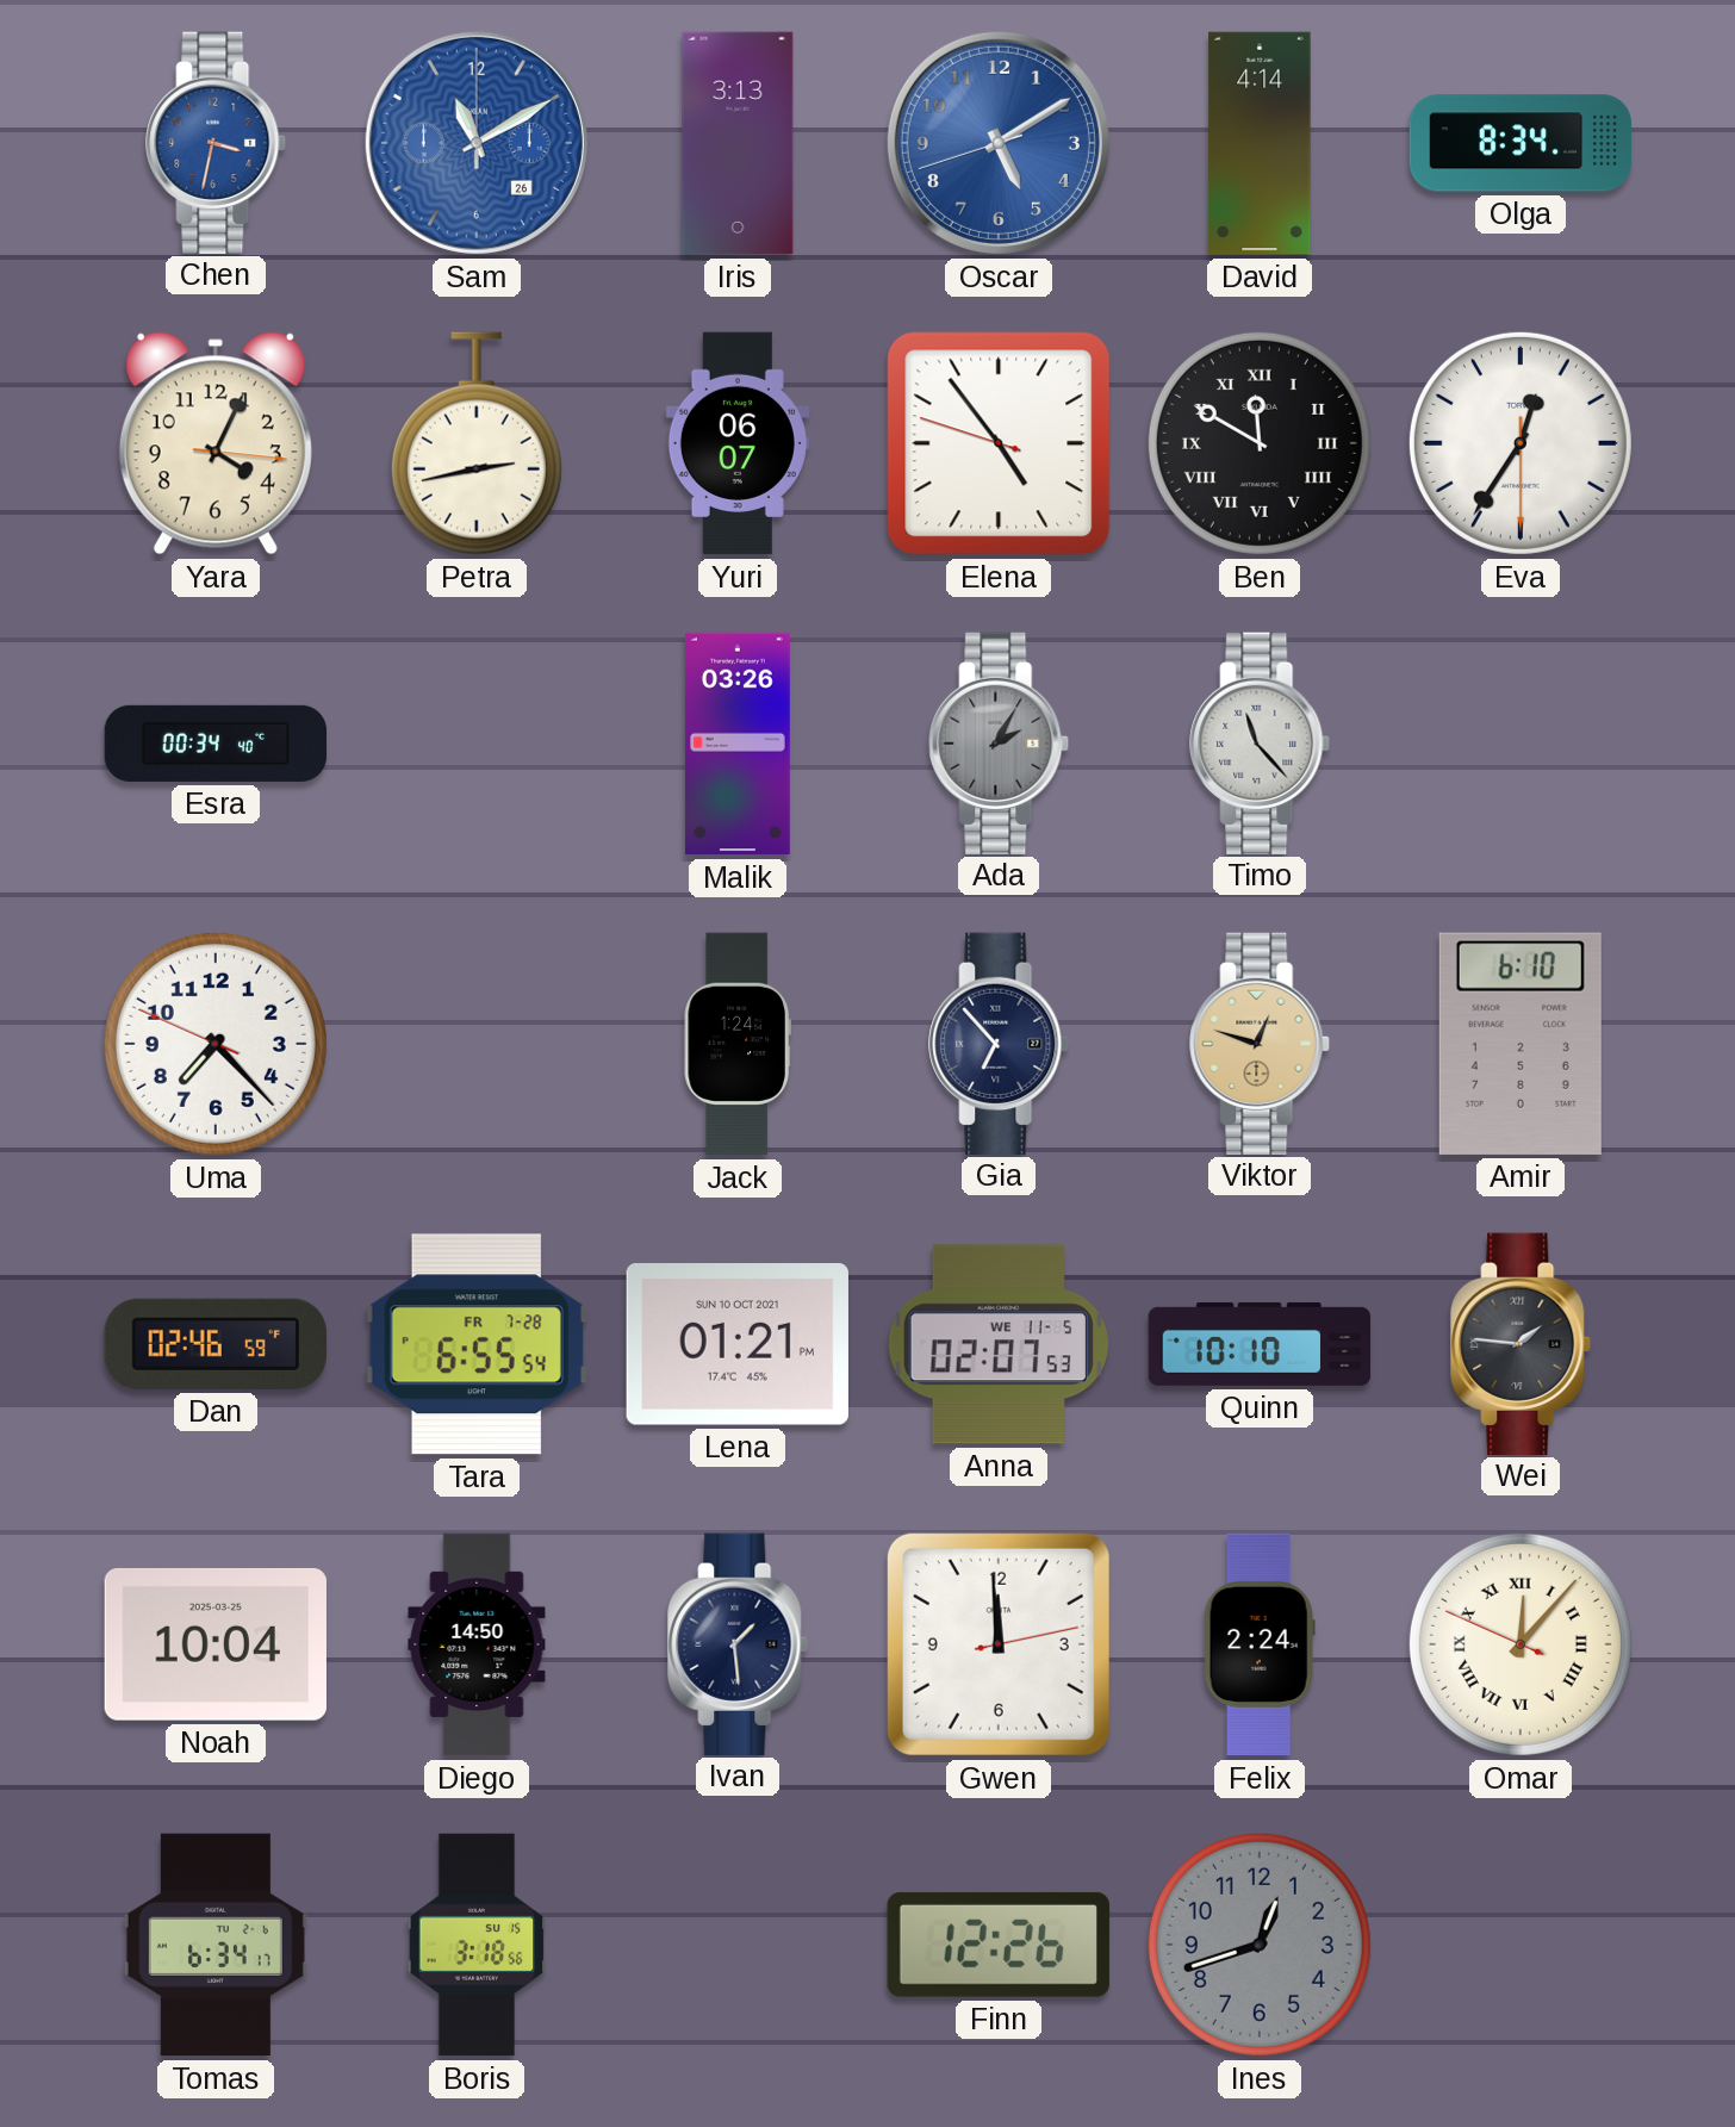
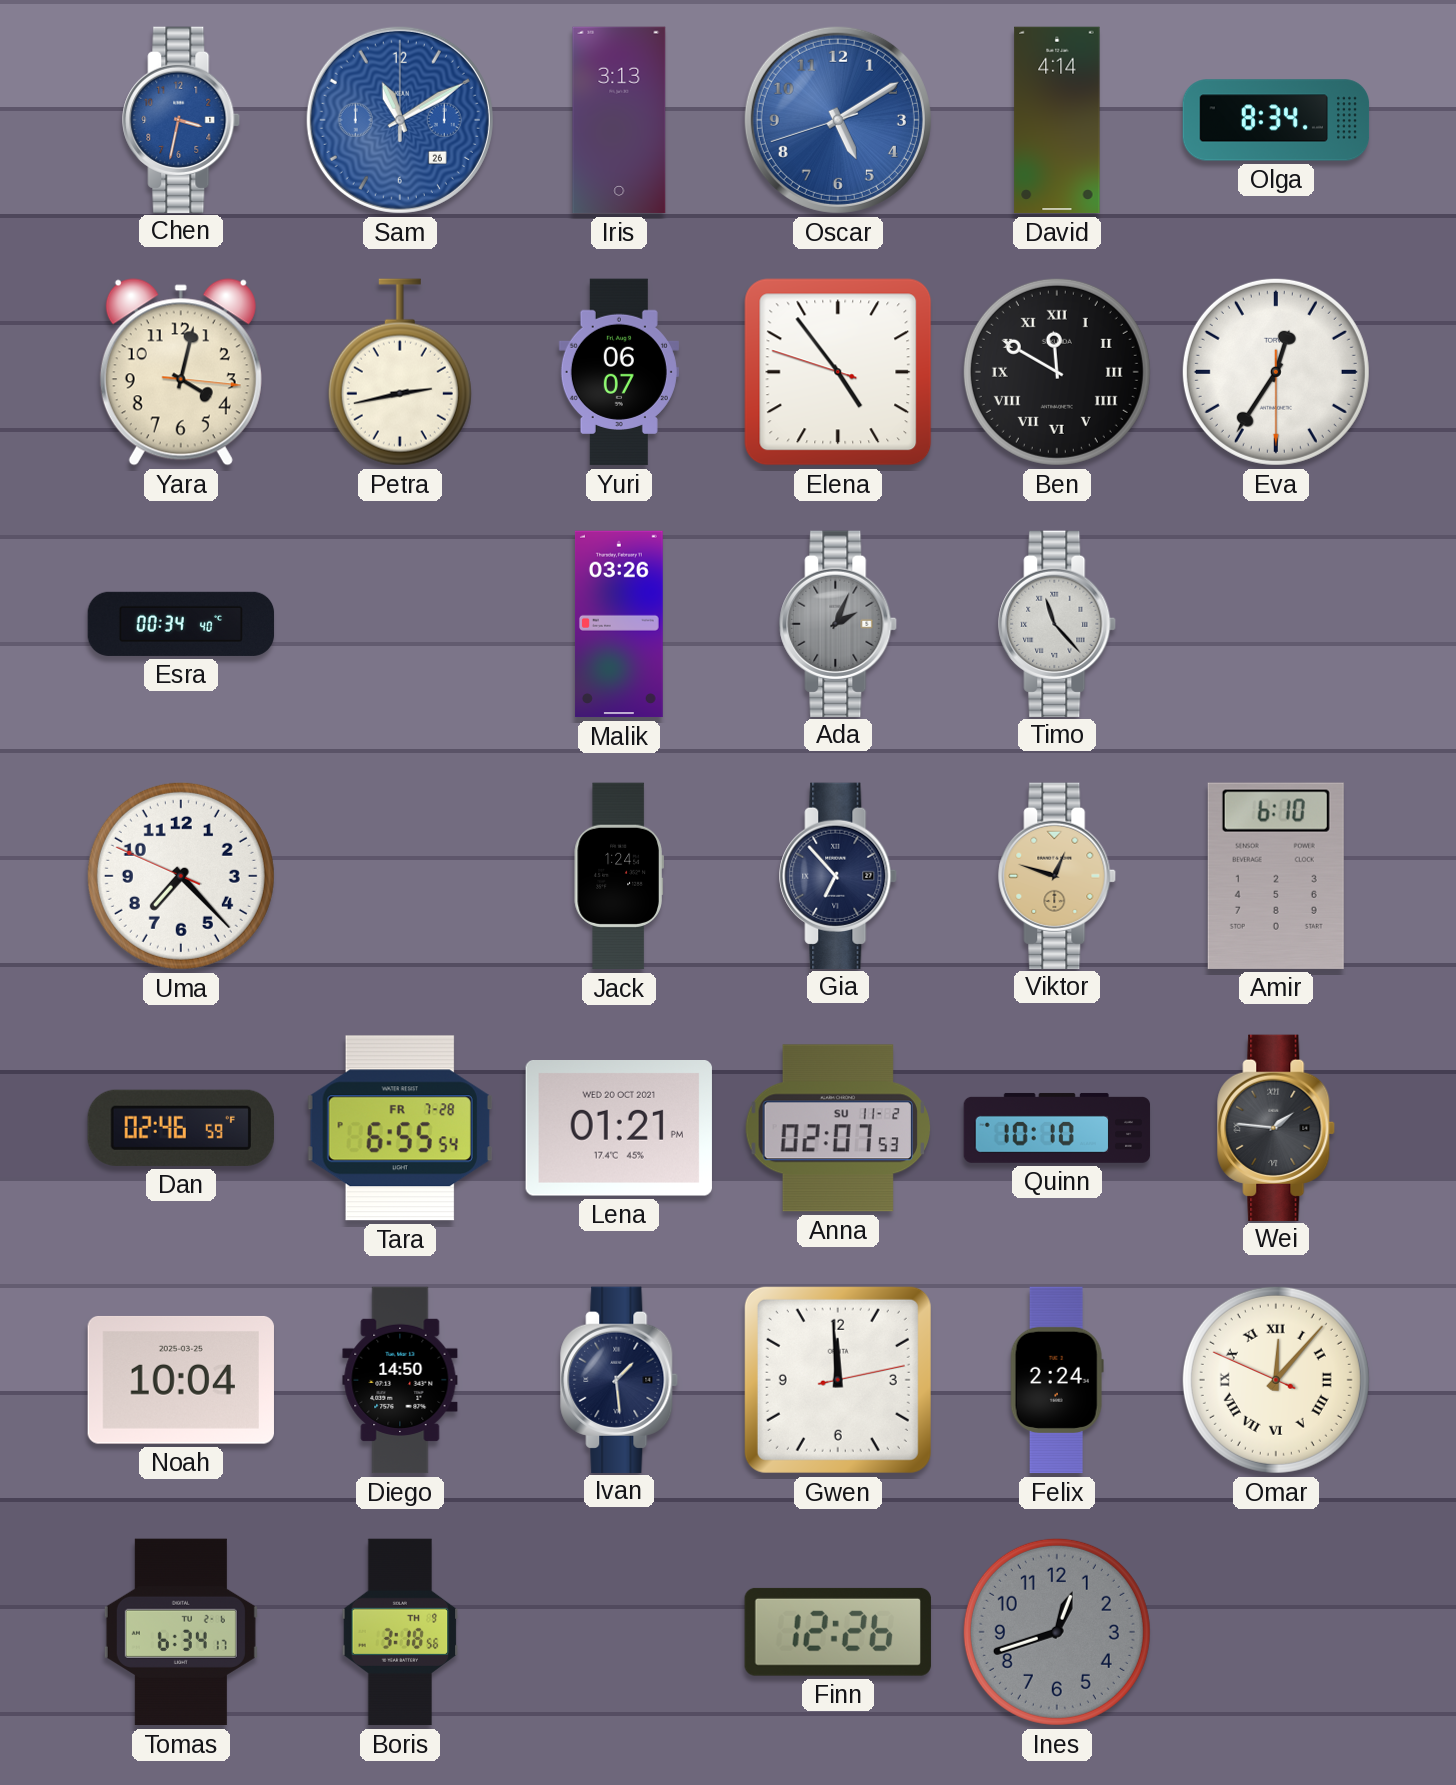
Yara: 4:04 -> 4:02 (181, 372)
Ada: 2:05 -> 2:04 (839, 623)
Lena date: SUN 10 OCT 2021 -> WED 20 OCT 2021 (619, 1129)
Anna date: WE 11-5 -> SU 11-2 (837, 1128)
Boris date: SU 15 -> TH 9 (400, 1632)
